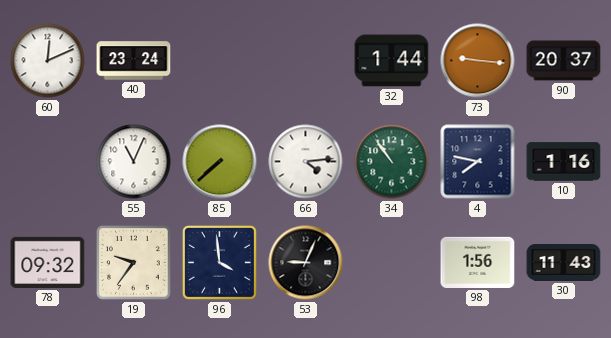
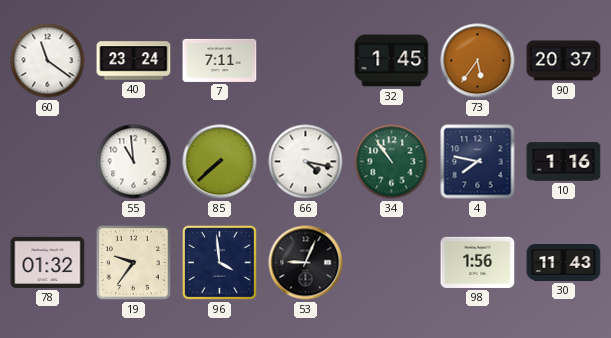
60: 12:11 -> 11:21 (48, 61)
7: none -> 7:11 (220, 60)
32: 1:44 -> 1:45 (392, 61)
73: 9:16 -> 5:36 (478, 61)
55: 11:04 -> 10:59 (134, 162)
66: 4:14 -> 4:17 (306, 162)
78: 09:32 -> 01:32 (48, 262)
